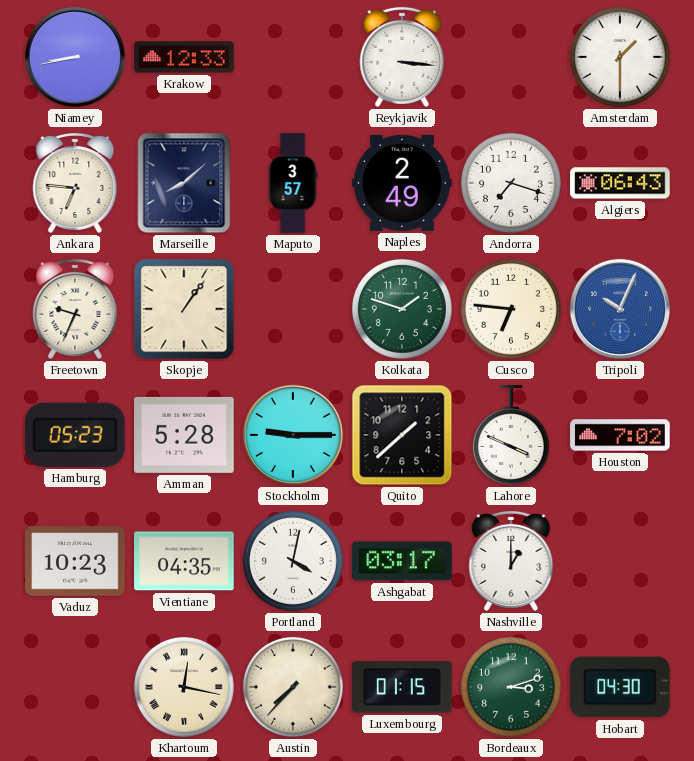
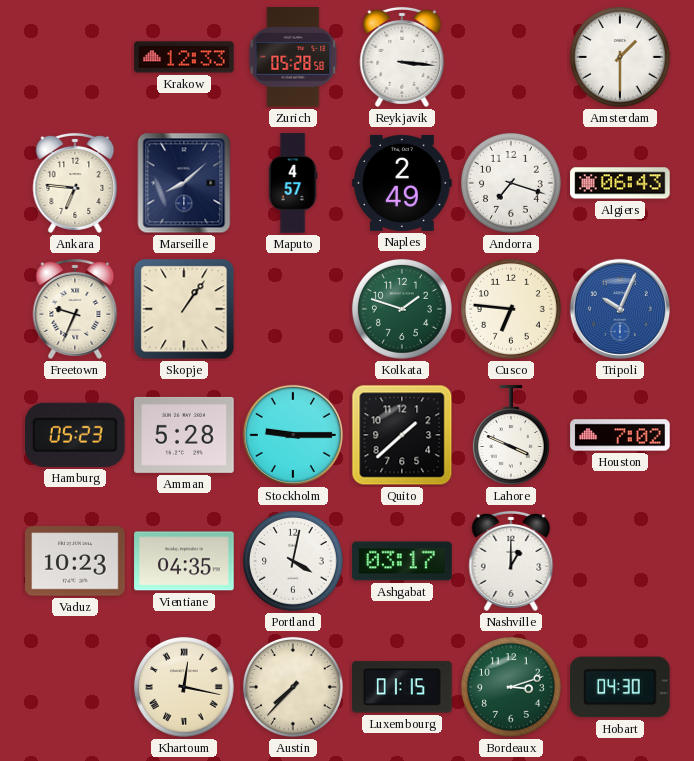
Niamey: 8:43 -> none (75, 57)
Zurich: none -> 05:28 (293, 57)
Maputo: 3:57 -> 4:57 (293, 183)
